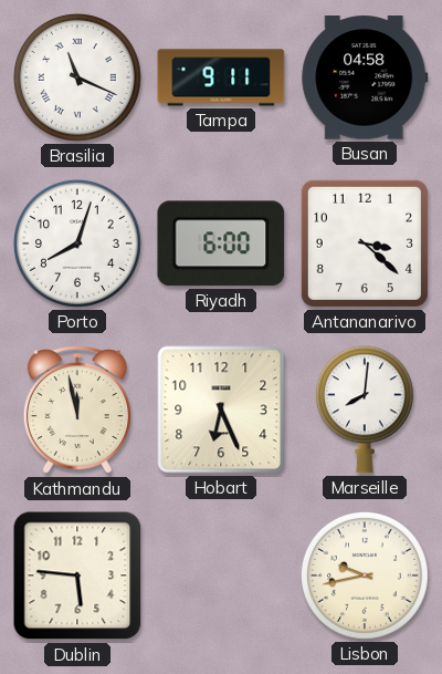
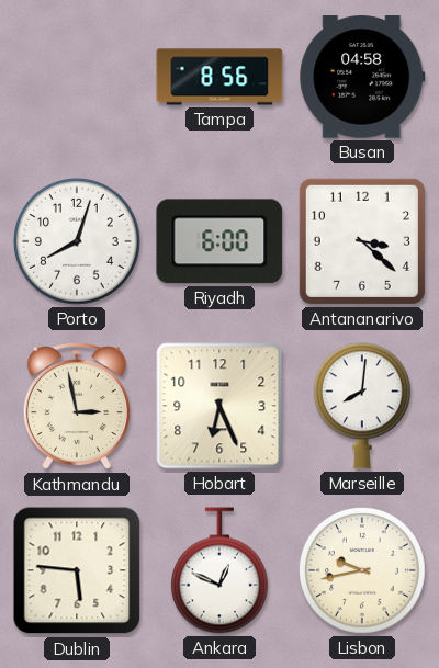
Brasilia: 11:19 -> none (77, 77)
Tampa: 9:11 -> 8:56 (219, 77)
Kathmandu: 11:58 -> 2:58 (77, 407)
Ankara: none -> 12:49 (219, 570)
